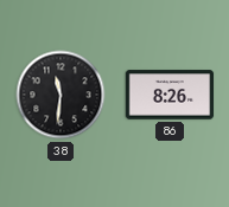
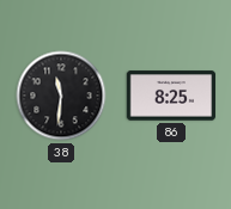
86: 8:26 -> 8:25 (171, 96)
